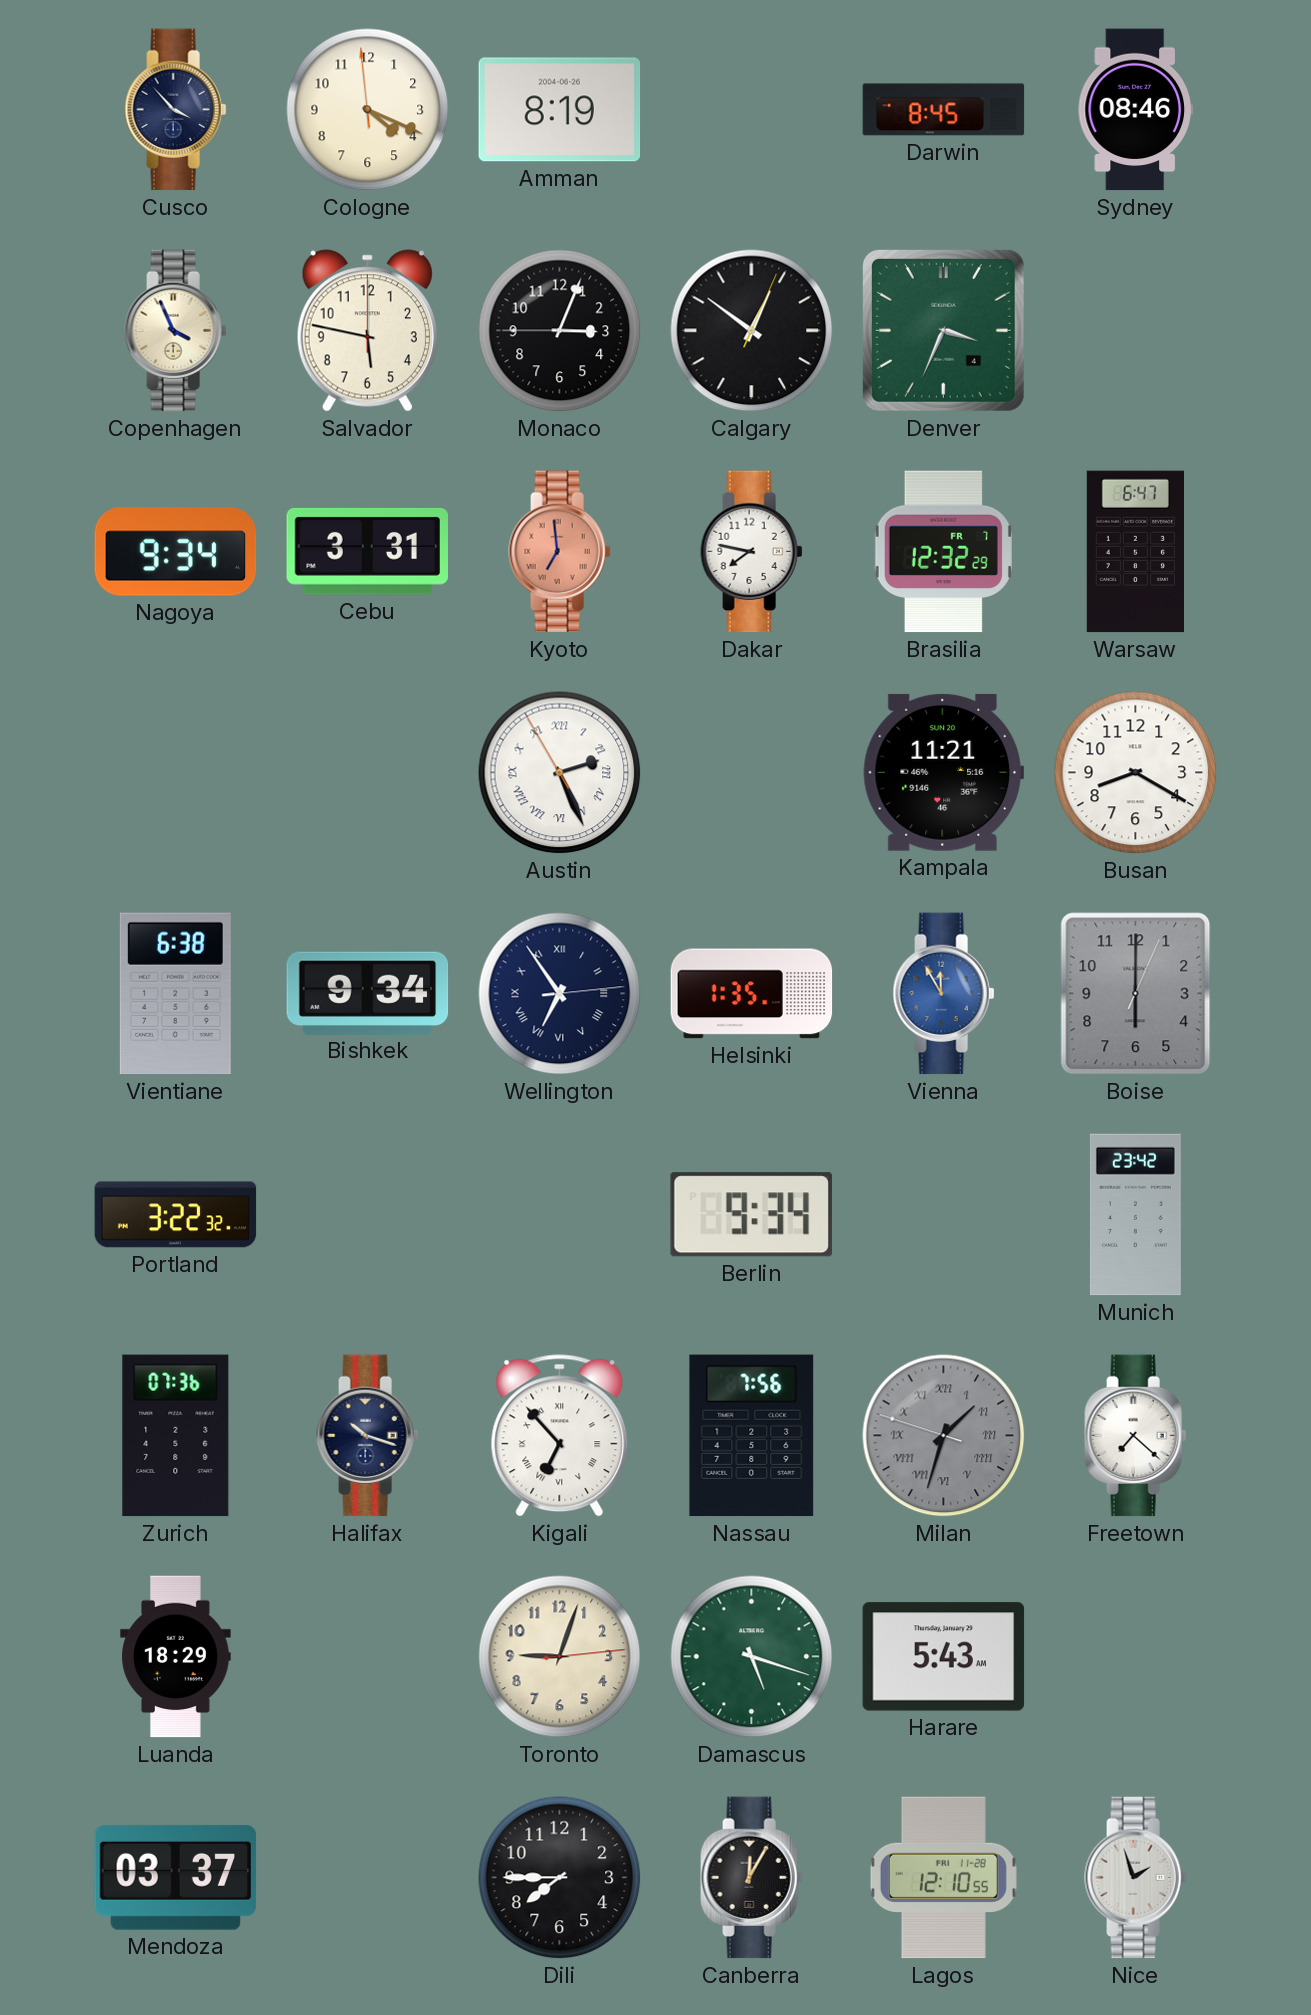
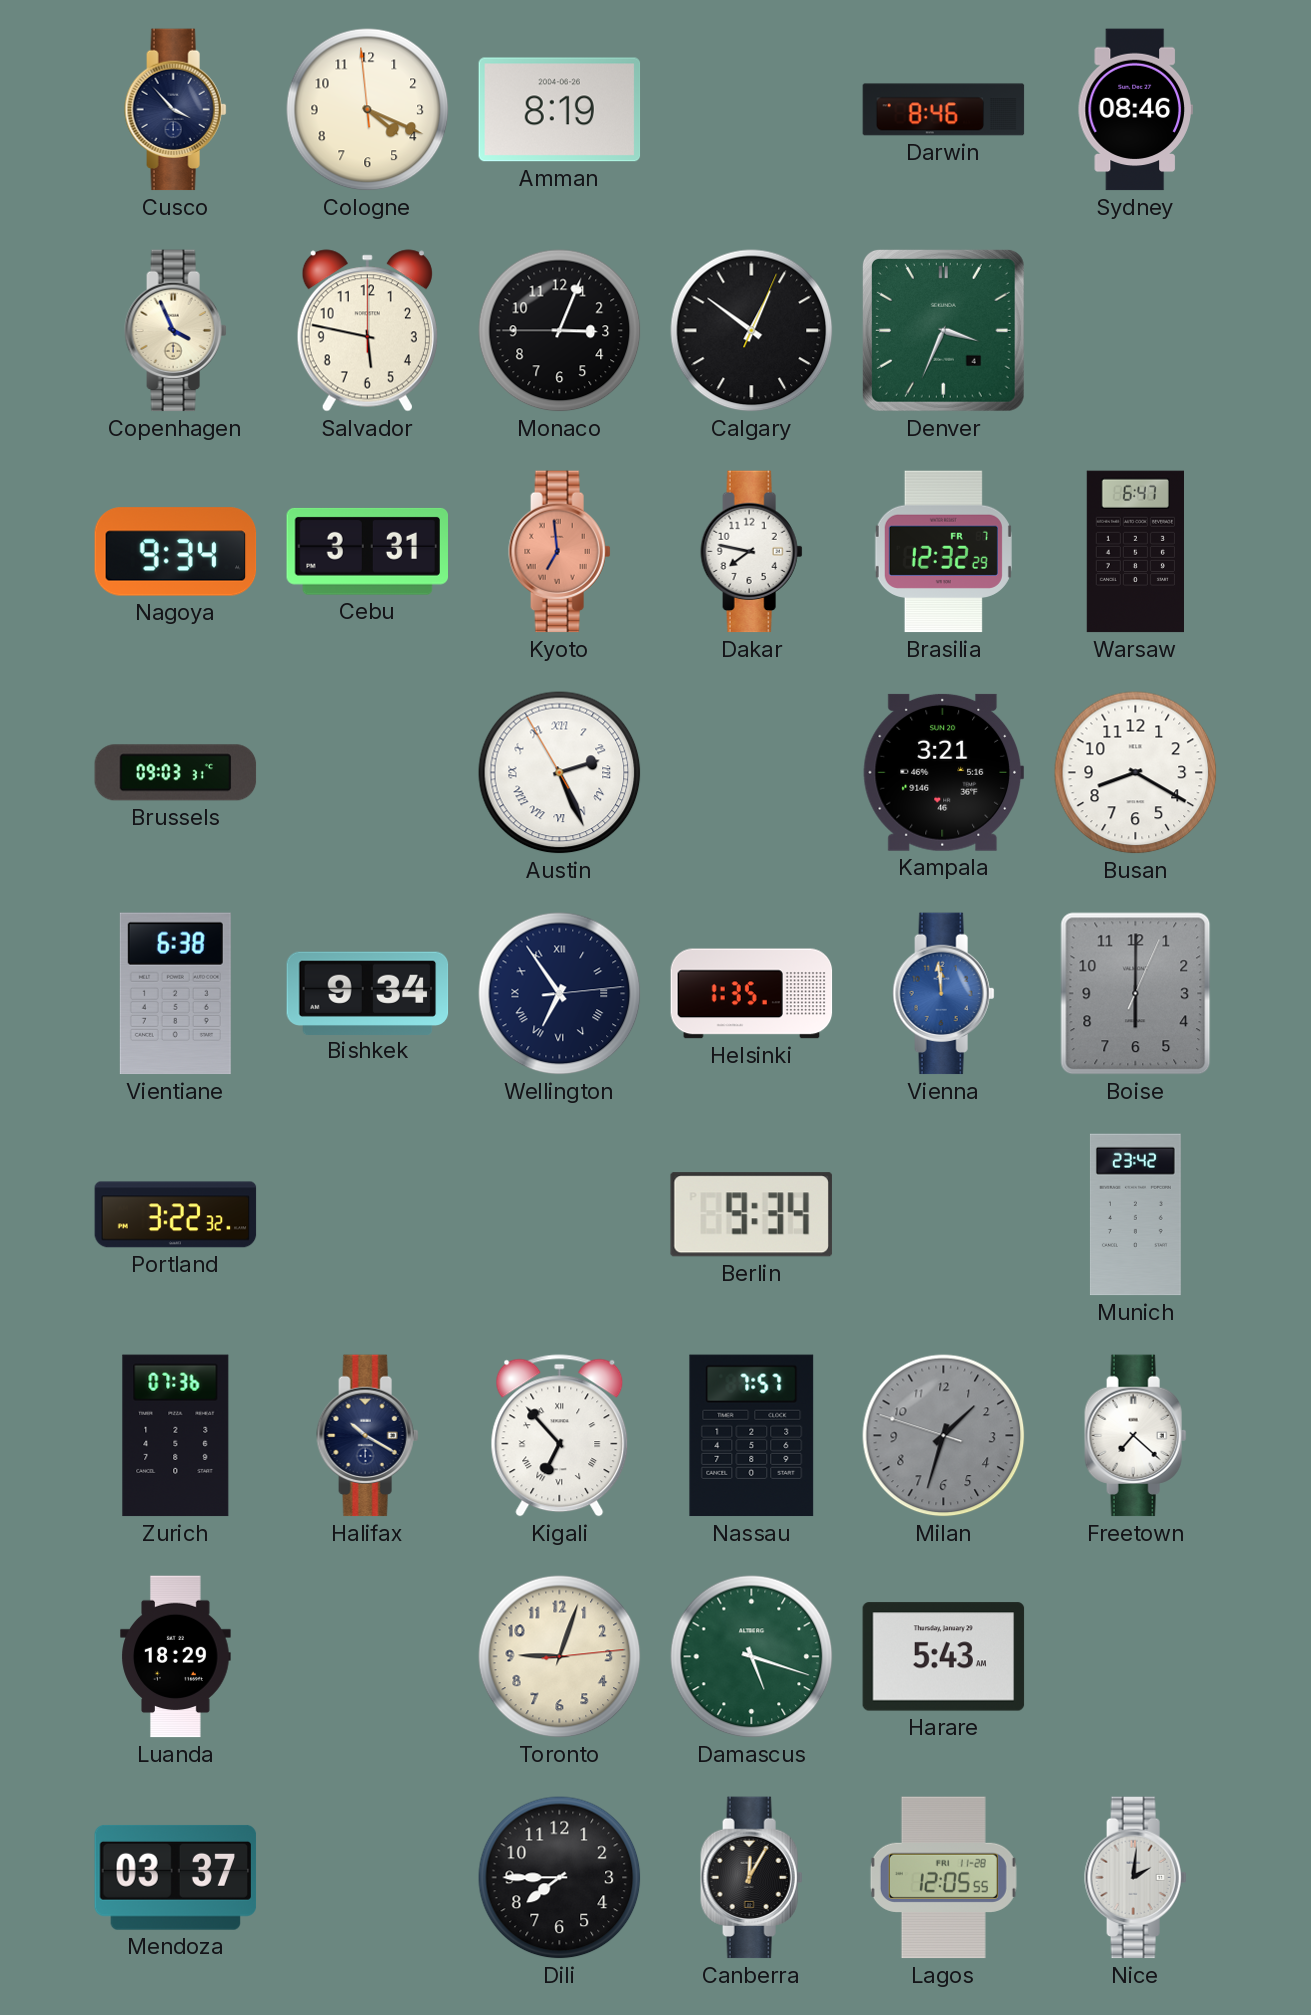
Darwin: 8:45 -> 8:46 (944, 110)
Brussels: none -> 09:03 (176, 773)
Kampala: 11:21 -> 3:21 (943, 772)
Vienna: 11:55 -> 11:59 (944, 994)
Halifax: 10:18 -> 10:20 (368, 1436)
Nassau: 7:56 -> 7:57 (752, 1436)
Milan numerals: Roman -> Arabic (944, 1436)
Lagos: 12:10 -> 12:05 (943, 1878)
Nice: 1:57 -> 2:01 (1136, 1878)
